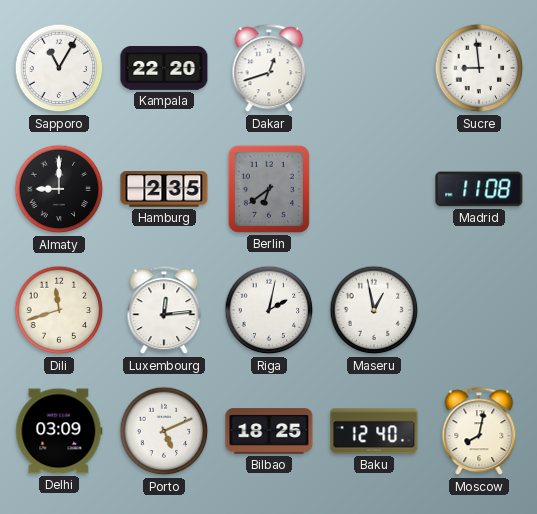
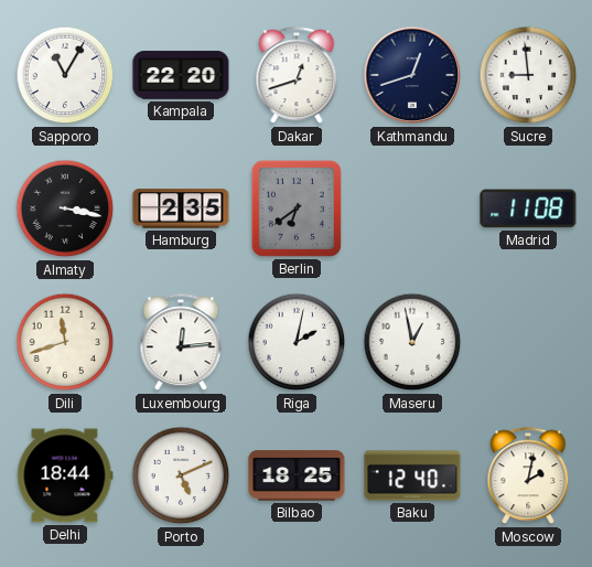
Kathmandu: none -> 12:42 (412, 75)
Almaty: 9:00 -> 3:17 (65, 208)
Delhi: 03:09 -> 18:44 (65, 475)
Moscow: 8:02 -> 2:02 (528, 477)
